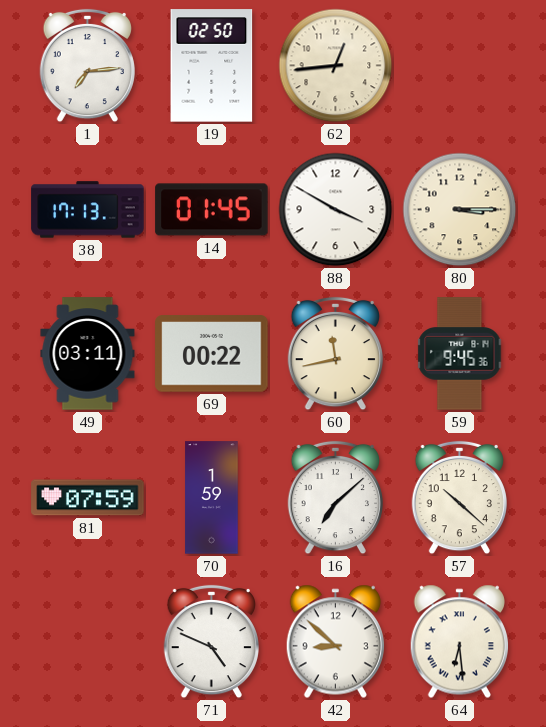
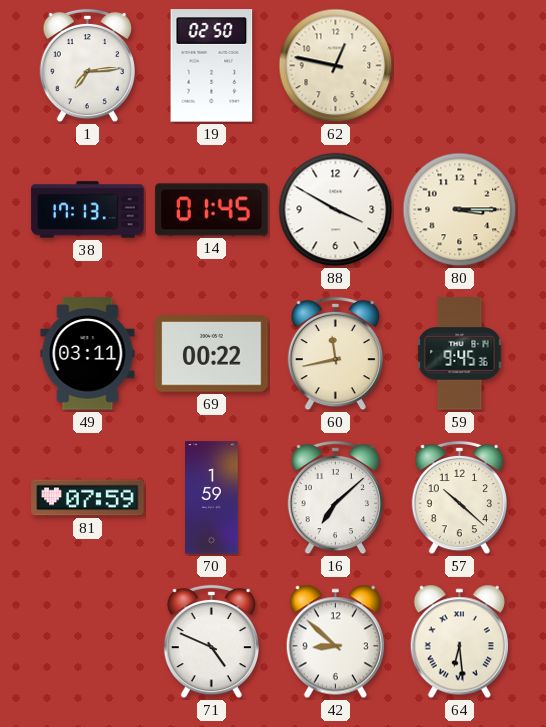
62: 12:44 -> 12:47 (336, 66)
